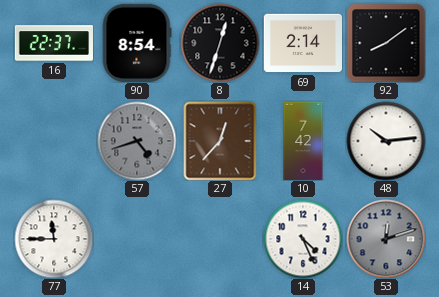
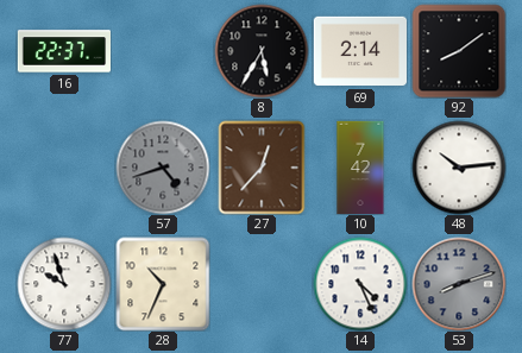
90: 8:54 -> none (137, 42)
8: 12:33 -> 5:35 (262, 51)
77: 11:45 -> 9:57 (64, 284)
28: none -> 10:34 (163, 284)
53: 12:12 -> 8:12 (459, 284)
